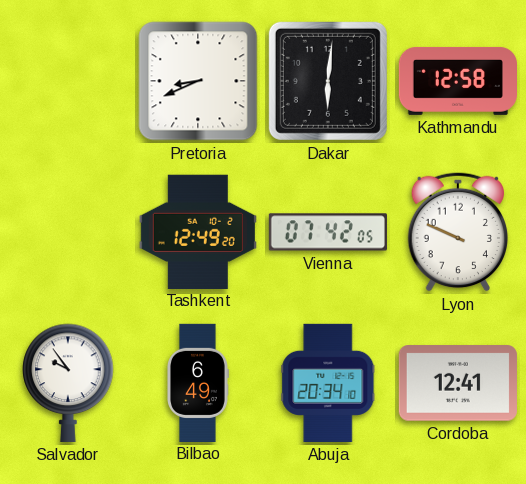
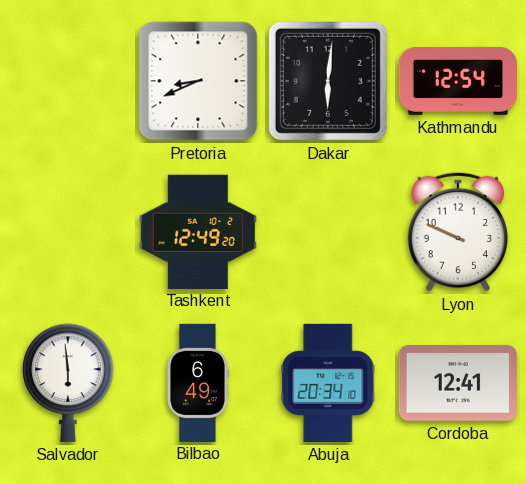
Kathmandu: 12:58 -> 12:54 (457, 81)
Vienna: 07:42 -> none (328, 232)
Salvador: 9:54 -> 5:59 (68, 383)
